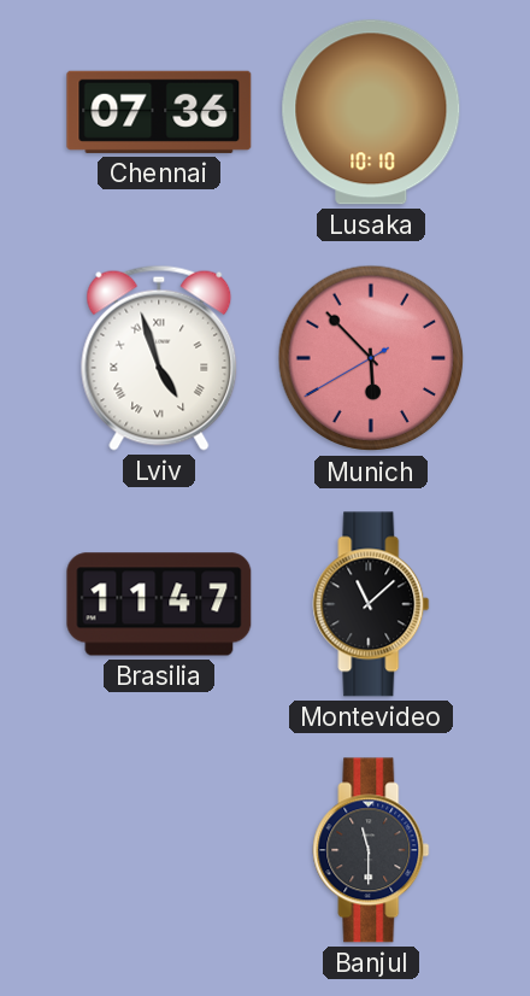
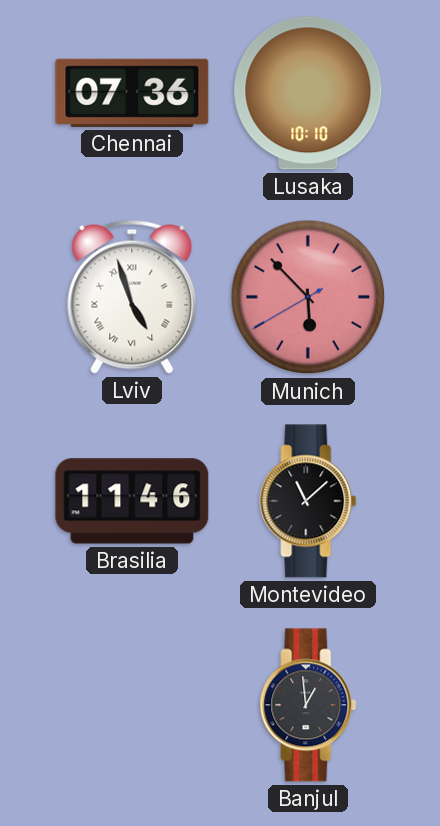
Brasilia: 11:47 -> 11:46 (132, 501)
Banjul: 11:30 -> 12:59 (308, 705)
